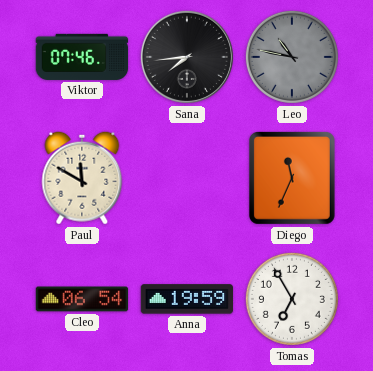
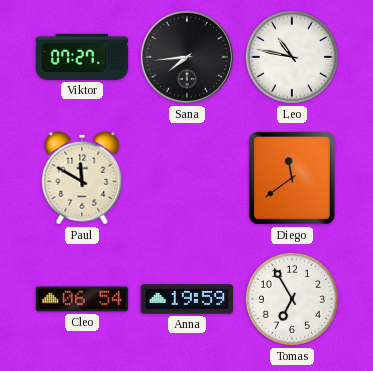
Viktor: 07:46 -> 07:27 (82, 57)
Leo dial: grey -> white (292, 57)
Diego: 11:34 -> 11:39 (292, 178)
